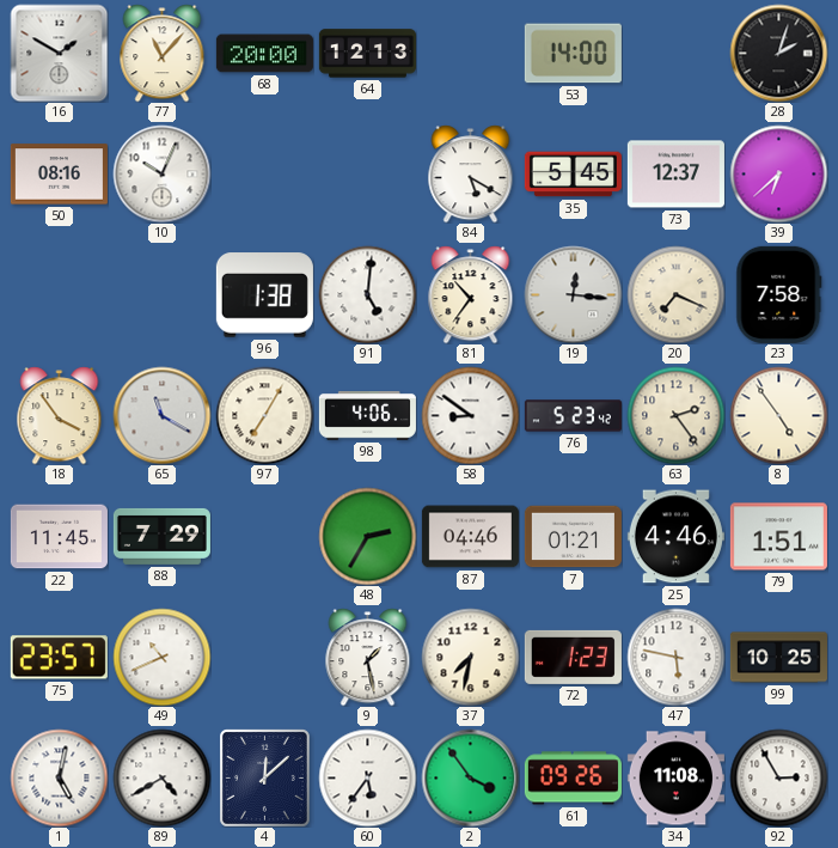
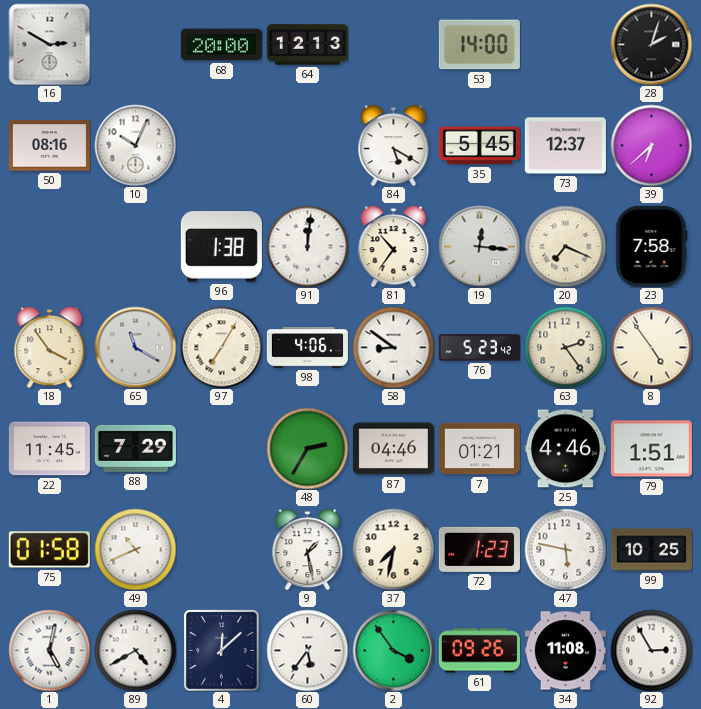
16: 1:50 -> 2:50 (49, 44)
77: 11:07 -> none (163, 53)
91: 5:01 -> 12:01 (307, 246)
75: 23:57 -> 01:58 (49, 550)
